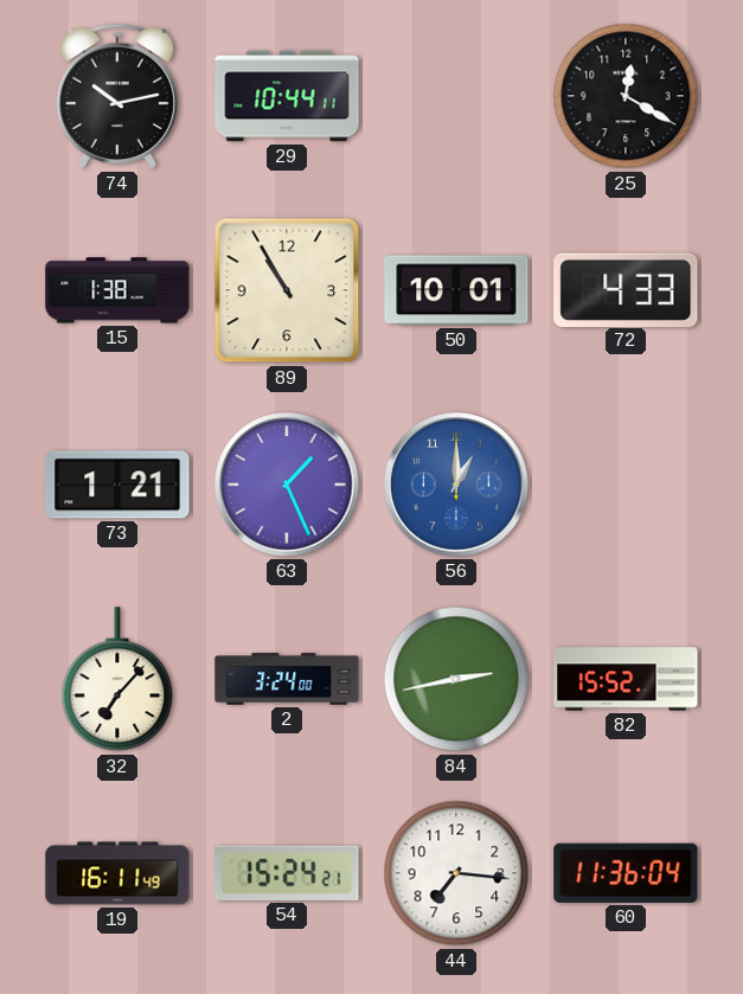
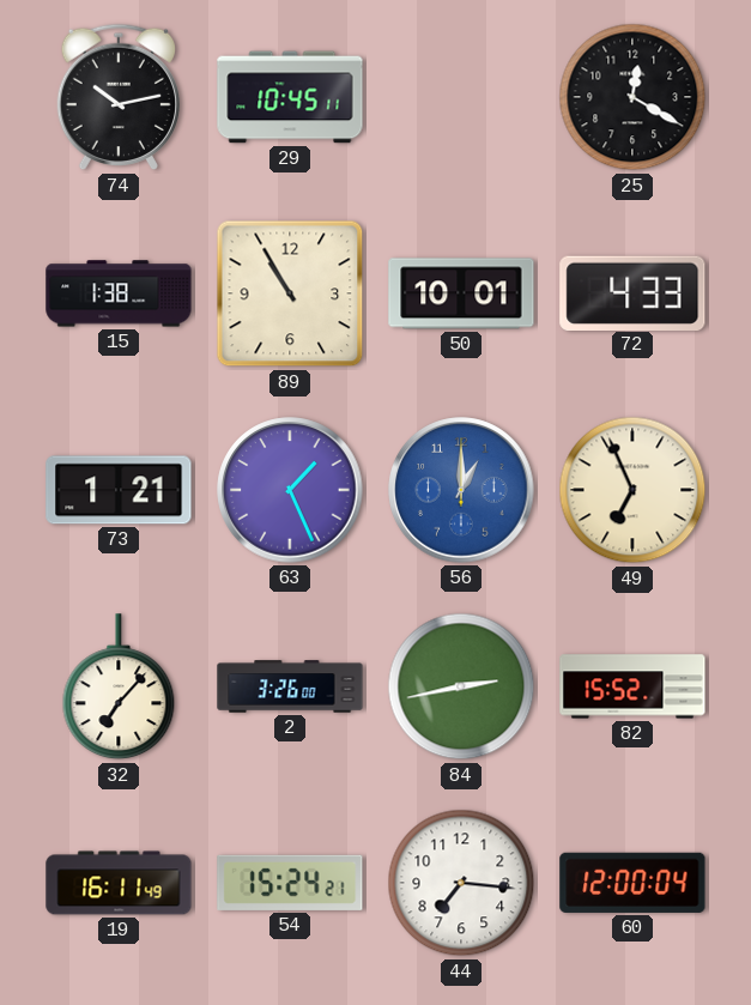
29: 10:44 -> 10:45 (290, 97)
49: none -> 6:56 (632, 490)
2: 3:24 -> 3:26 (290, 686)
60: 11:36 -> 12:00 (632, 883)
